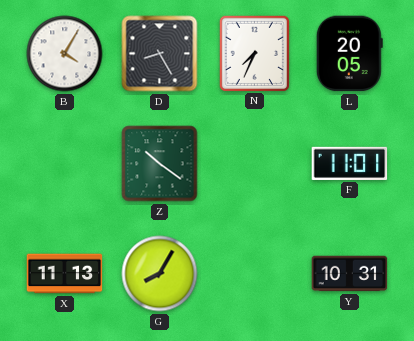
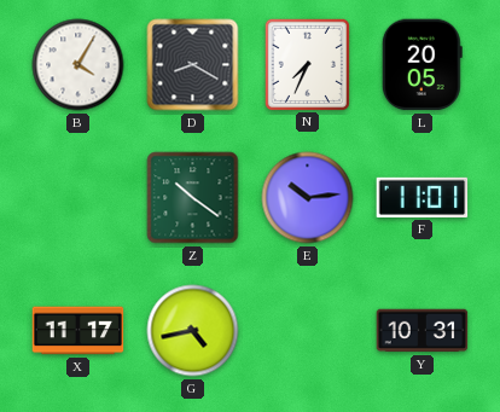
D: 8:25 -> 8:20 (193, 65)
E: none -> 10:14 (308, 198)
X: 11:13 -> 11:17 (79, 331)
G: 8:05 -> 4:43 (193, 331)
